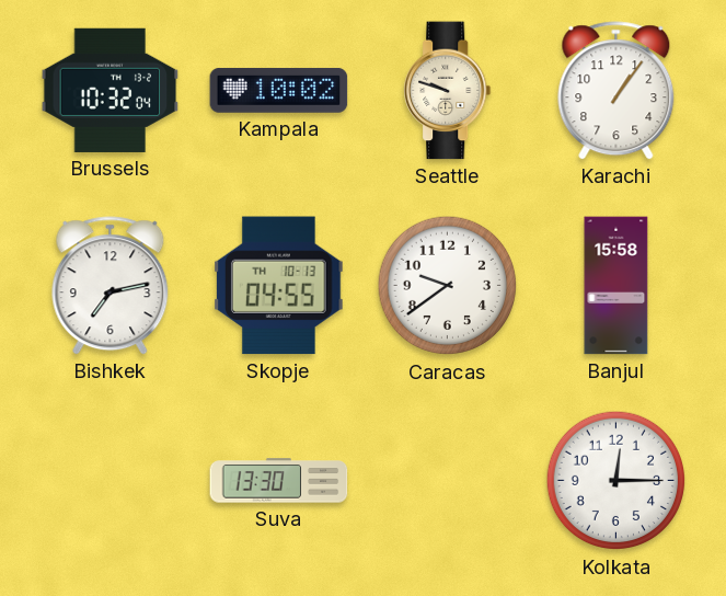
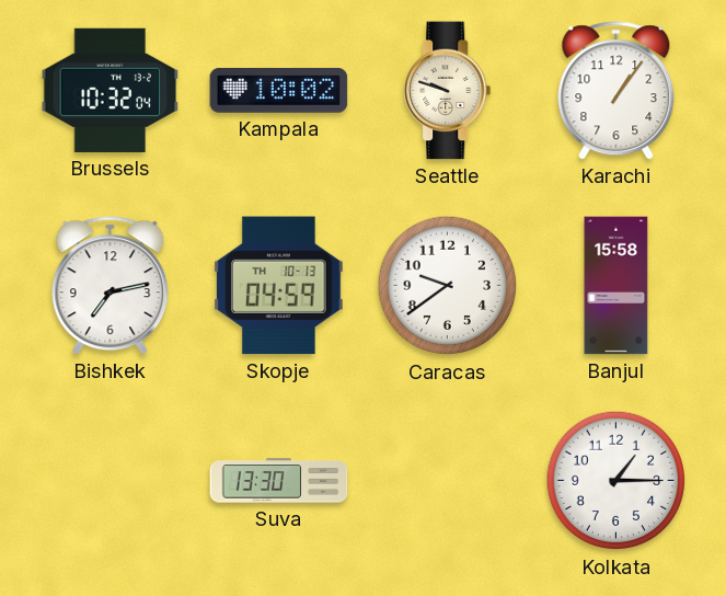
Skopje: 04:55 -> 04:59 (279, 286)
Kolkata: 12:15 -> 1:15 (616, 481)
